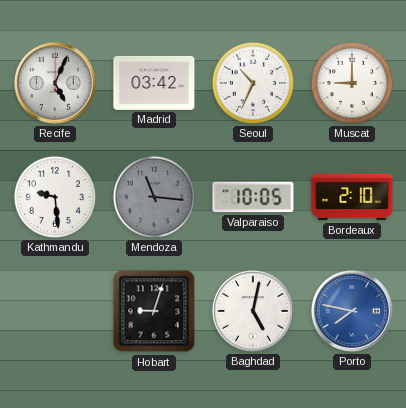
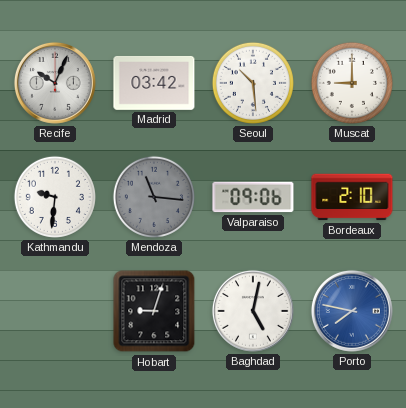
Recife: 5:04 -> 10:04 (55, 83)
Seoul: 10:34 -> 10:29 (253, 83)
Kathmandu: 9:29 -> 9:31 (55, 197)
Valparaiso: 10:05 -> 09:06 (253, 197)
